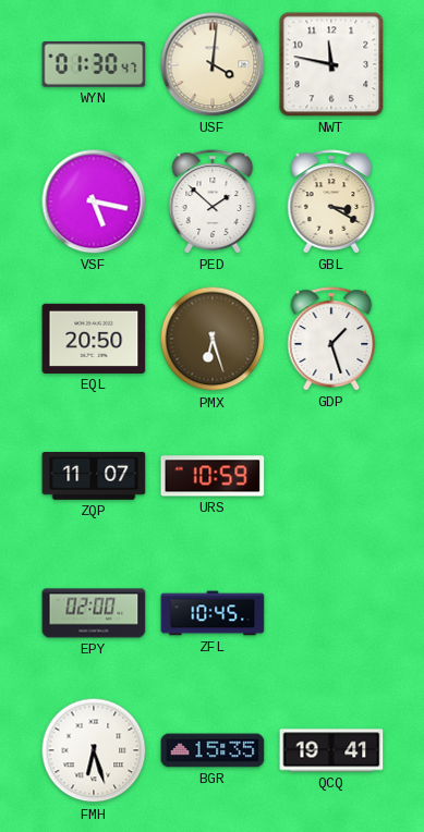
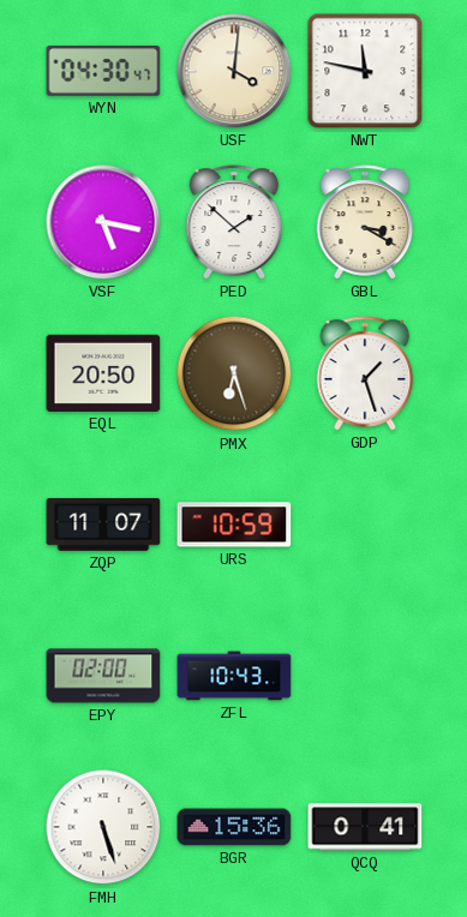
WYN: 01:30 -> 04:30 (103, 72)
ZFL: 10:45 -> 10:43 (234, 676)
FMH: 6:27 -> 5:27 (103, 827)
BGR: 15:35 -> 15:36 (234, 827)
QCQ: 19:41 -> 0:41 (365, 827)
